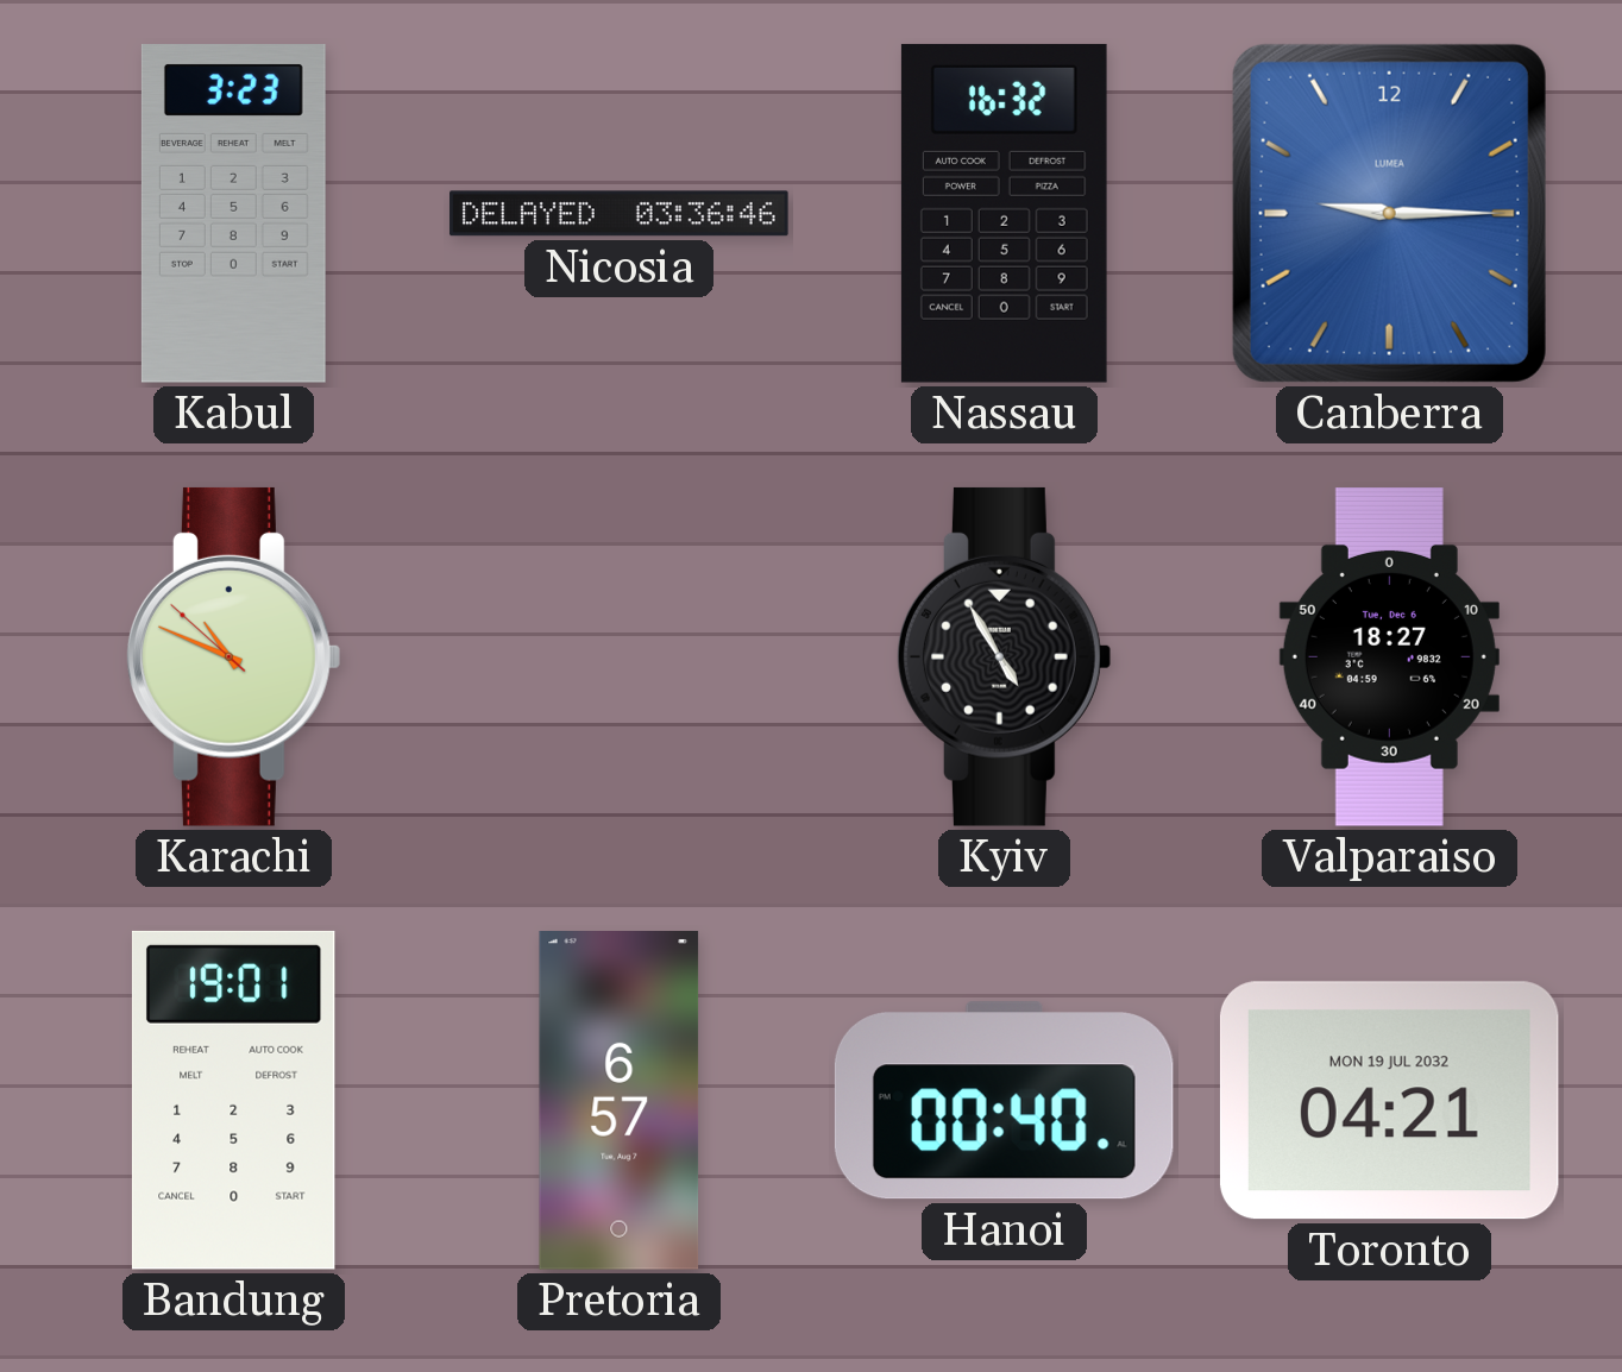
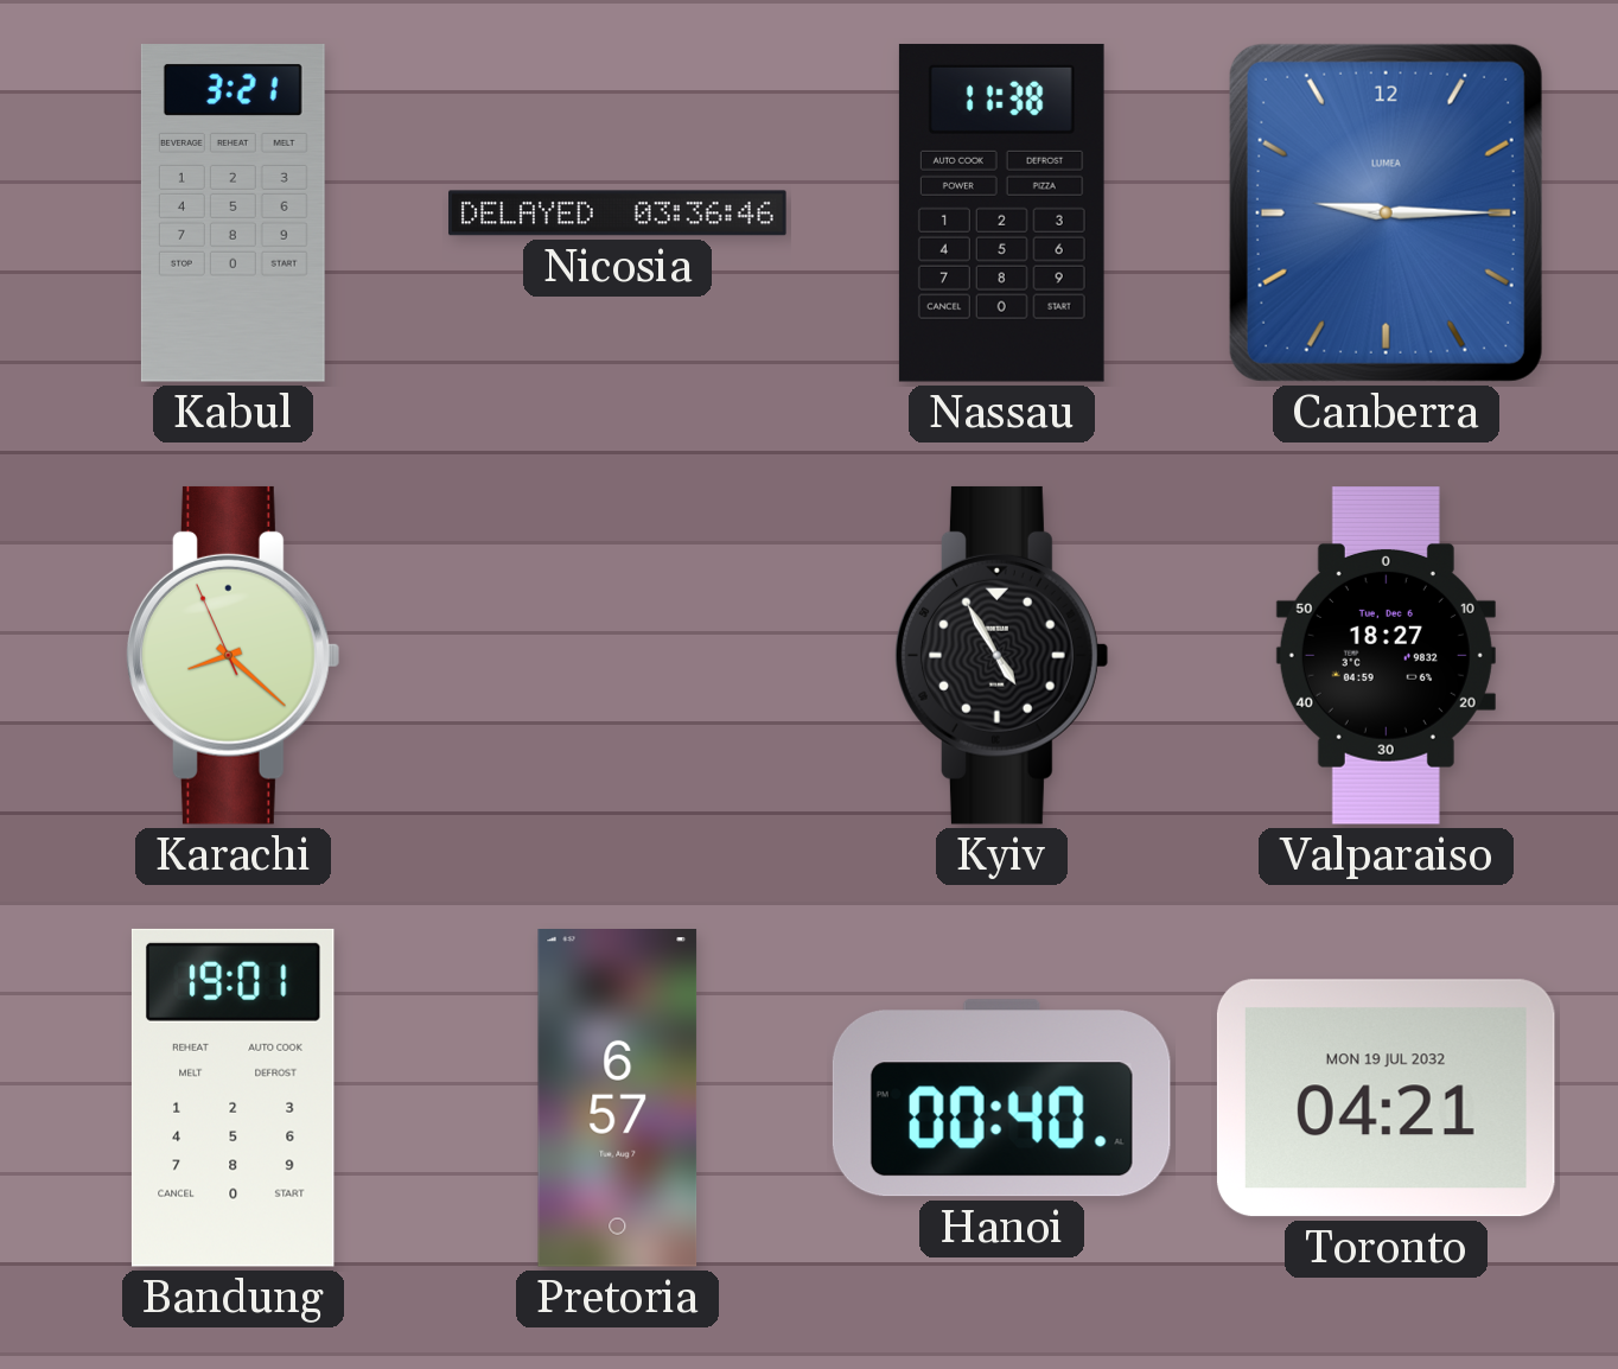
Kabul: 3:23 -> 3:21 (232, 214)
Nassau: 16:32 -> 11:38 (1001, 212)
Karachi: 10:48 -> 8:21 (232, 655)
